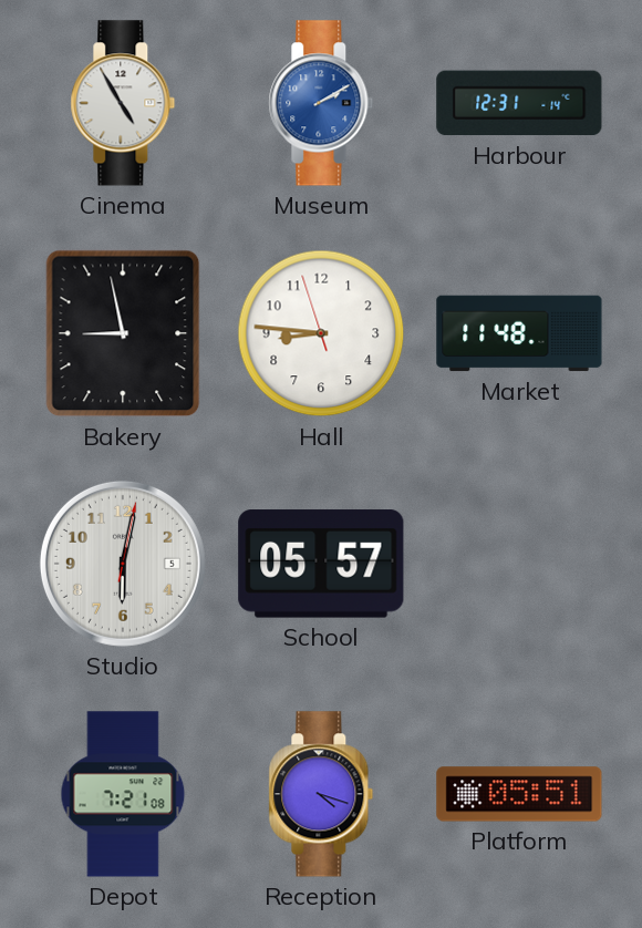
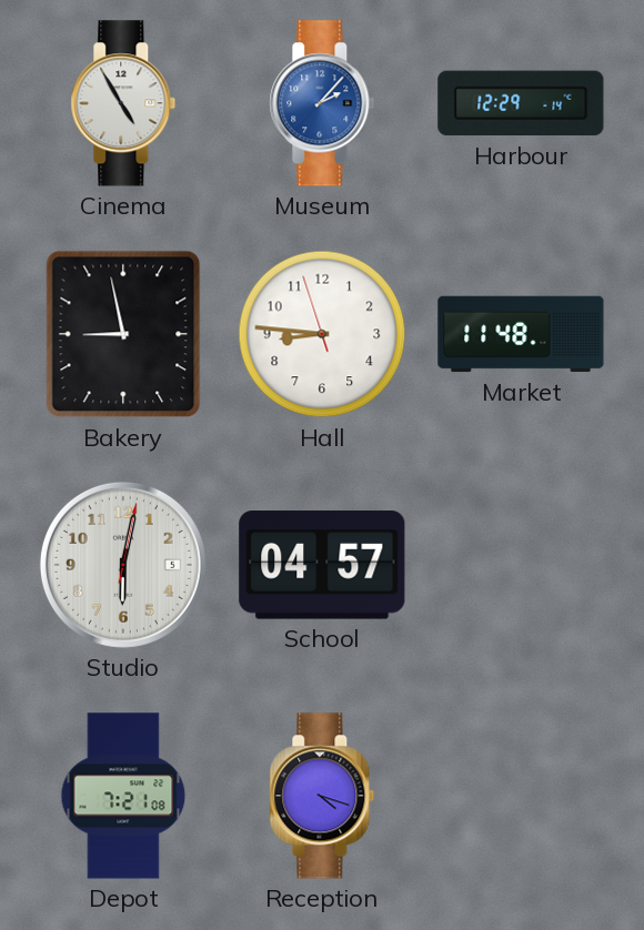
Museum: 2:10 -> 2:07 (322, 103)
Harbour: 12:31 -> 12:29 (521, 103)
School: 05:57 -> 04:57 (322, 565)
Platform: 05:51 -> none (519, 794)
